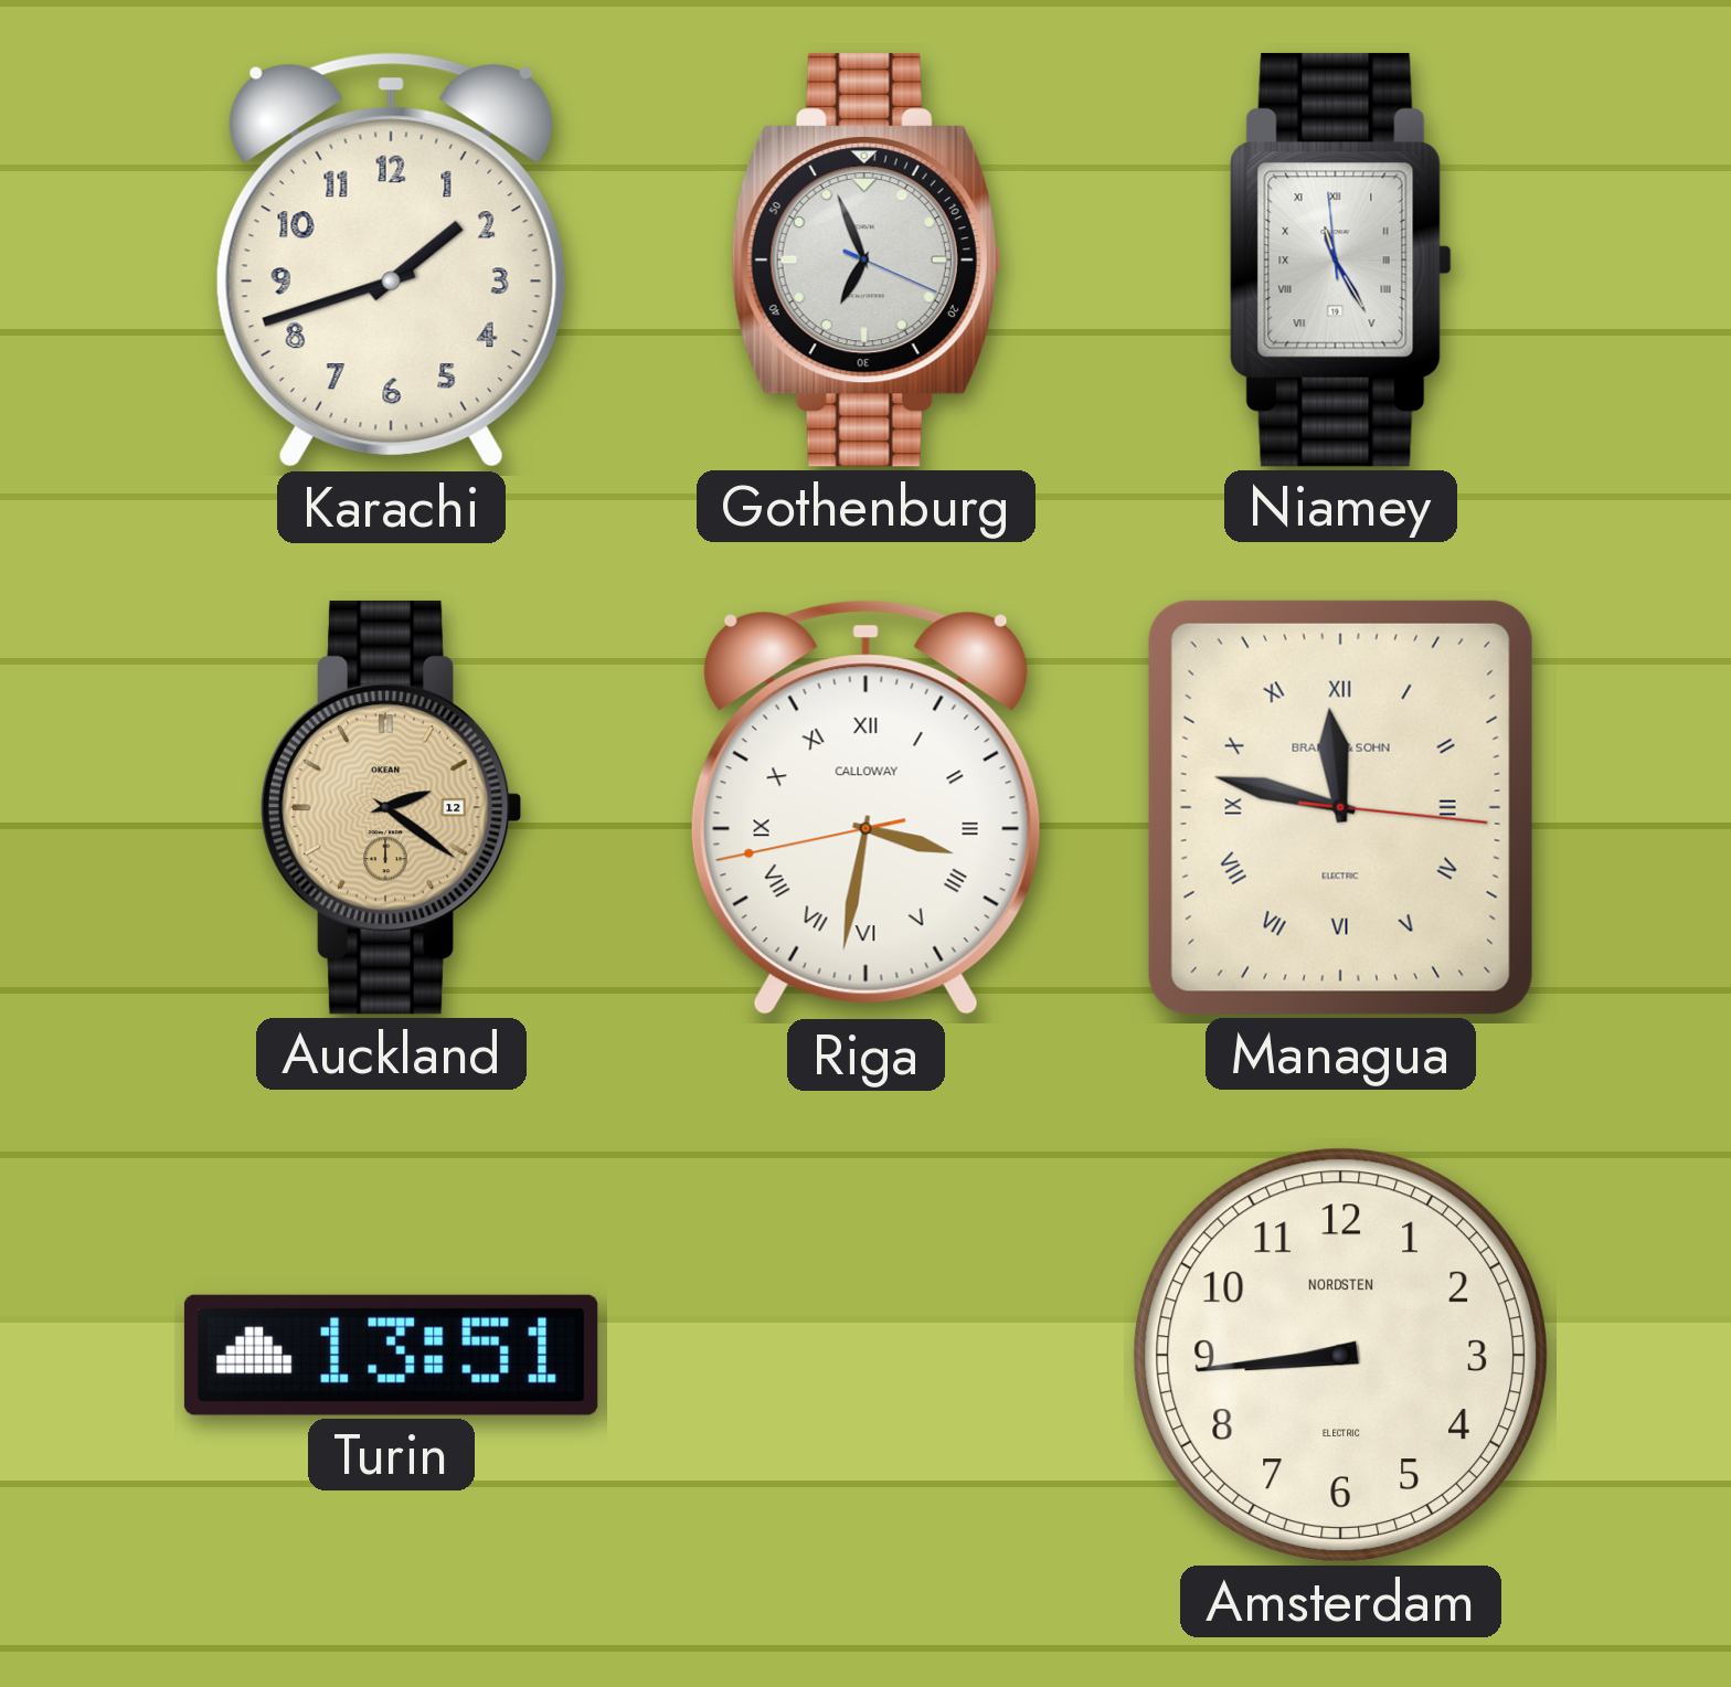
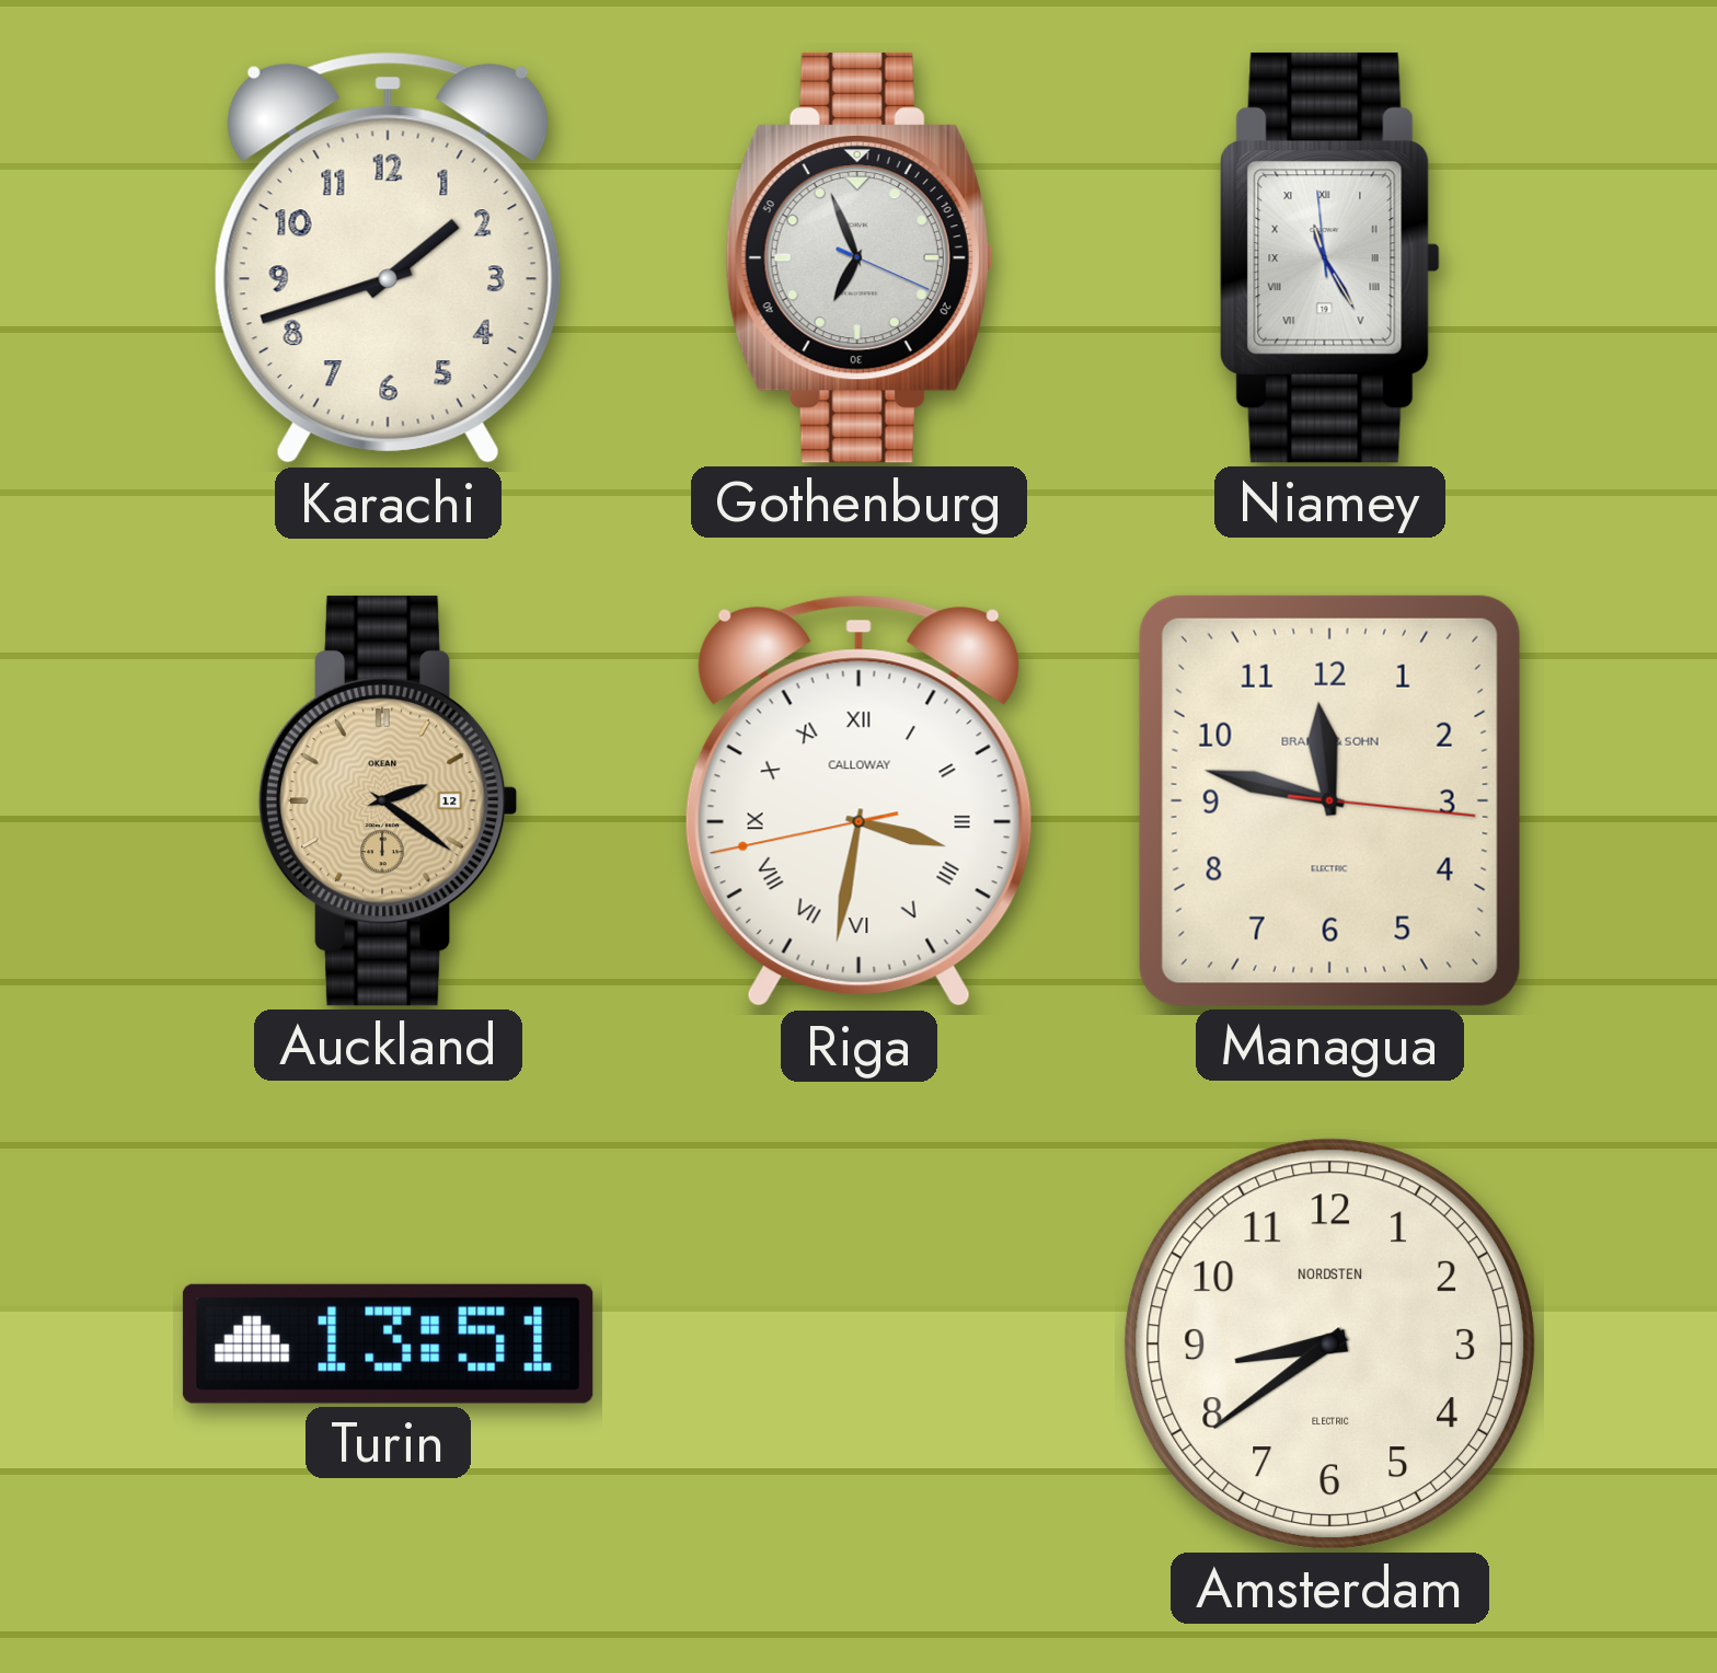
Managua numerals: Roman -> Arabic (1329, 800)
Amsterdam: 8:44 -> 8:39 (1329, 1343)
